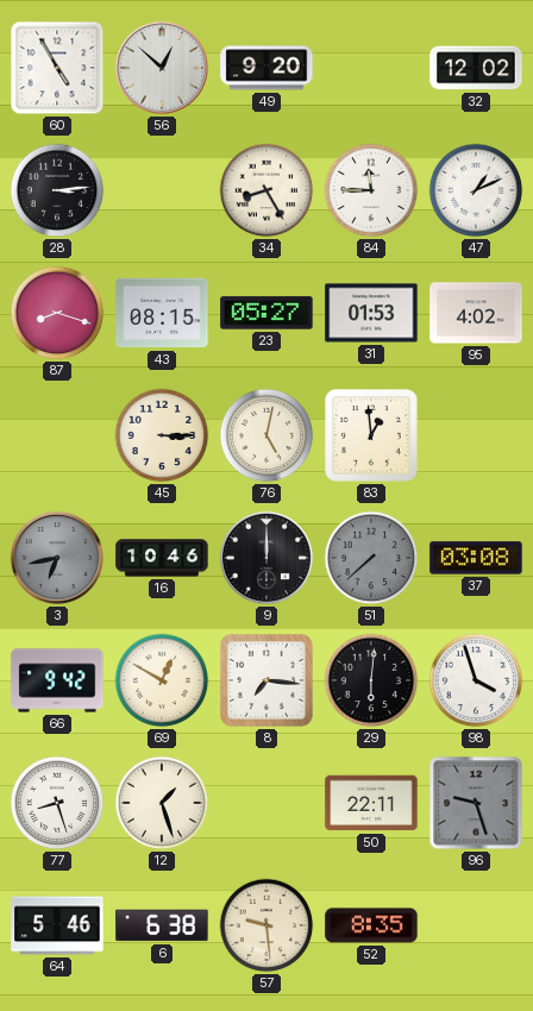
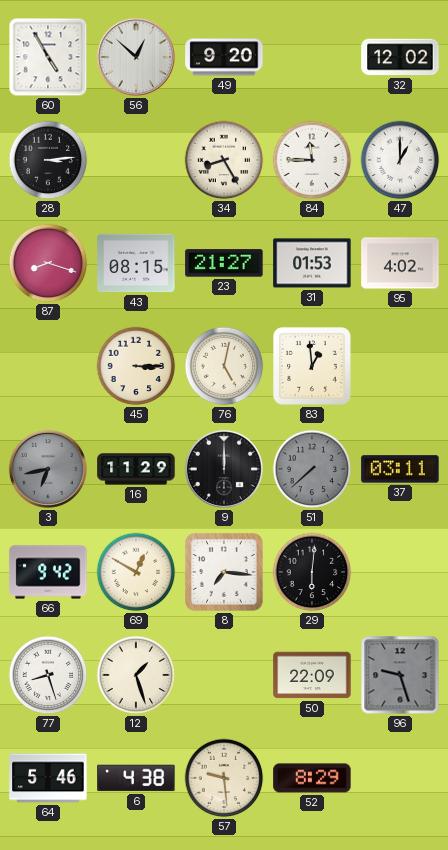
47: 1:11 -> 1:00 (400, 160)
23: 05:27 -> 21:27 (224, 263)
16: 10:46 -> 11:29 (136, 469)
37: 03:08 -> 03:11 (400, 469)
98: 3:57 -> none (476, 680)
50: 22:11 -> 22:09 (312, 675)
6: 6:38 -> 4:38 (136, 778)
52: 8:35 -> 8:29 (312, 778)
